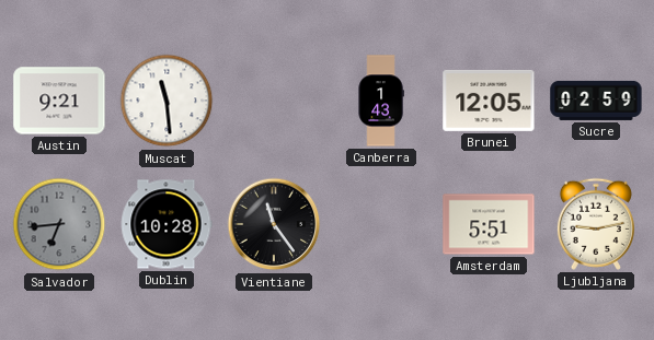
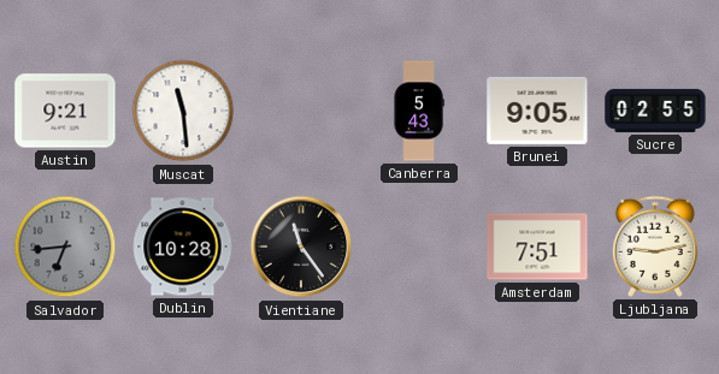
Canberra: 1:43 -> 5:43 (419, 111)
Brunei: 12:05 -> 9:05 (537, 111)
Sucre: 02:59 -> 02:55 (655, 111)
Amsterdam: 5:51 -> 7:51 (537, 247)
